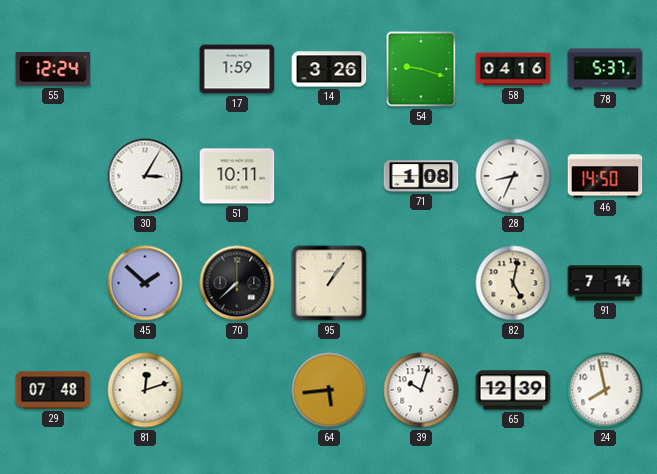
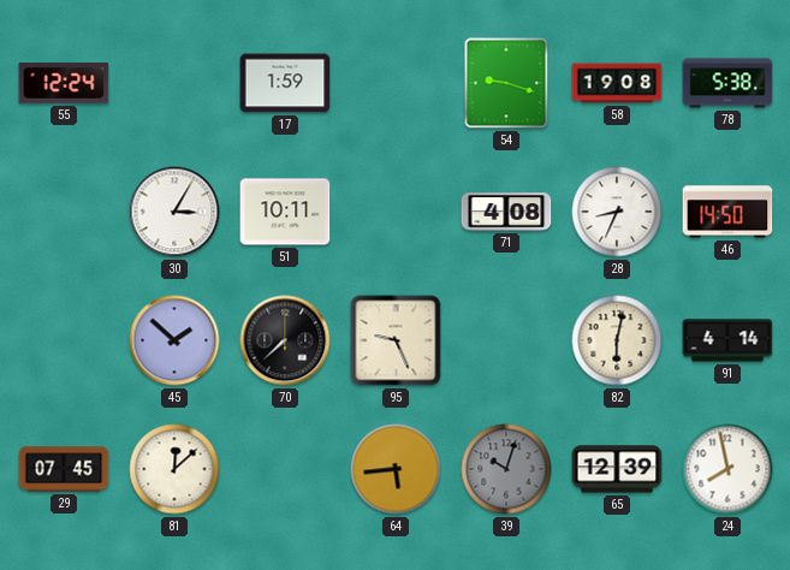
14: 3:26 -> none (329, 69)
58: 04:16 -> 19:08 (617, 83)
78: 5:37 -> 5:38 (727, 83)
71: 1:08 -> 4:08 (506, 212)
95: 1:06 -> 9:26 (396, 340)
82: 5:02 -> 6:02 (617, 340)
91: 7:14 -> 4:14 (727, 340)
29: 07:48 -> 07:45 (64, 469)
81: 12:12 -> 12:08 (174, 469)
39 dial: white -> grey (506, 469)
